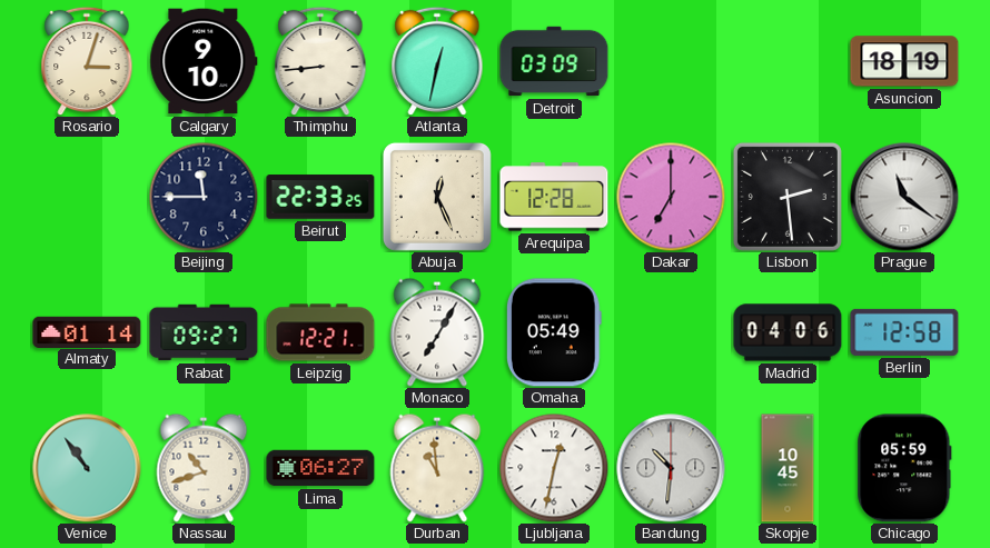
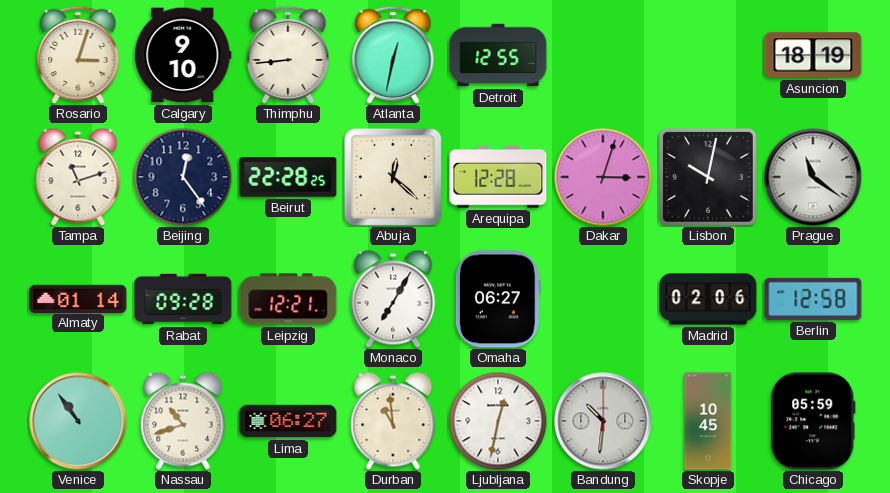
Detroit: 03:09 -> 12:55 (498, 55)
Tampa: none -> 11:12 (78, 177)
Beijing: 11:45 -> 12:24 (183, 177)
Beirut: 22:33 -> 22:28 (288, 177)
Abuja: 12:26 -> 12:22 (393, 177)
Dakar: 7:00 -> 3:03 (603, 177)
Lisbon: 2:29 -> 10:02 (708, 177)
Rabat: 09:27 -> 09:28 (183, 299)
Omaha: 05:49 -> 06:27 (498, 299)
Madrid: 04:06 -> 02:06 (708, 299)
